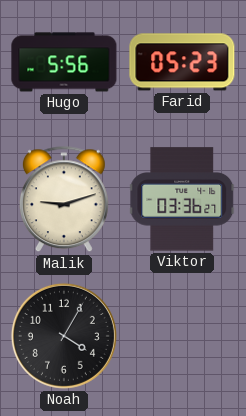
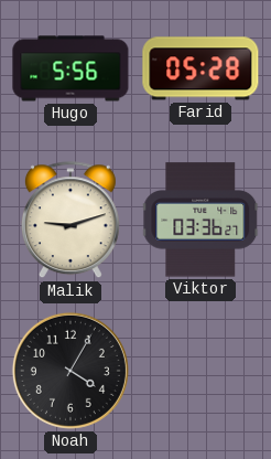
Farid: 05:23 -> 05:28 (200, 68)
